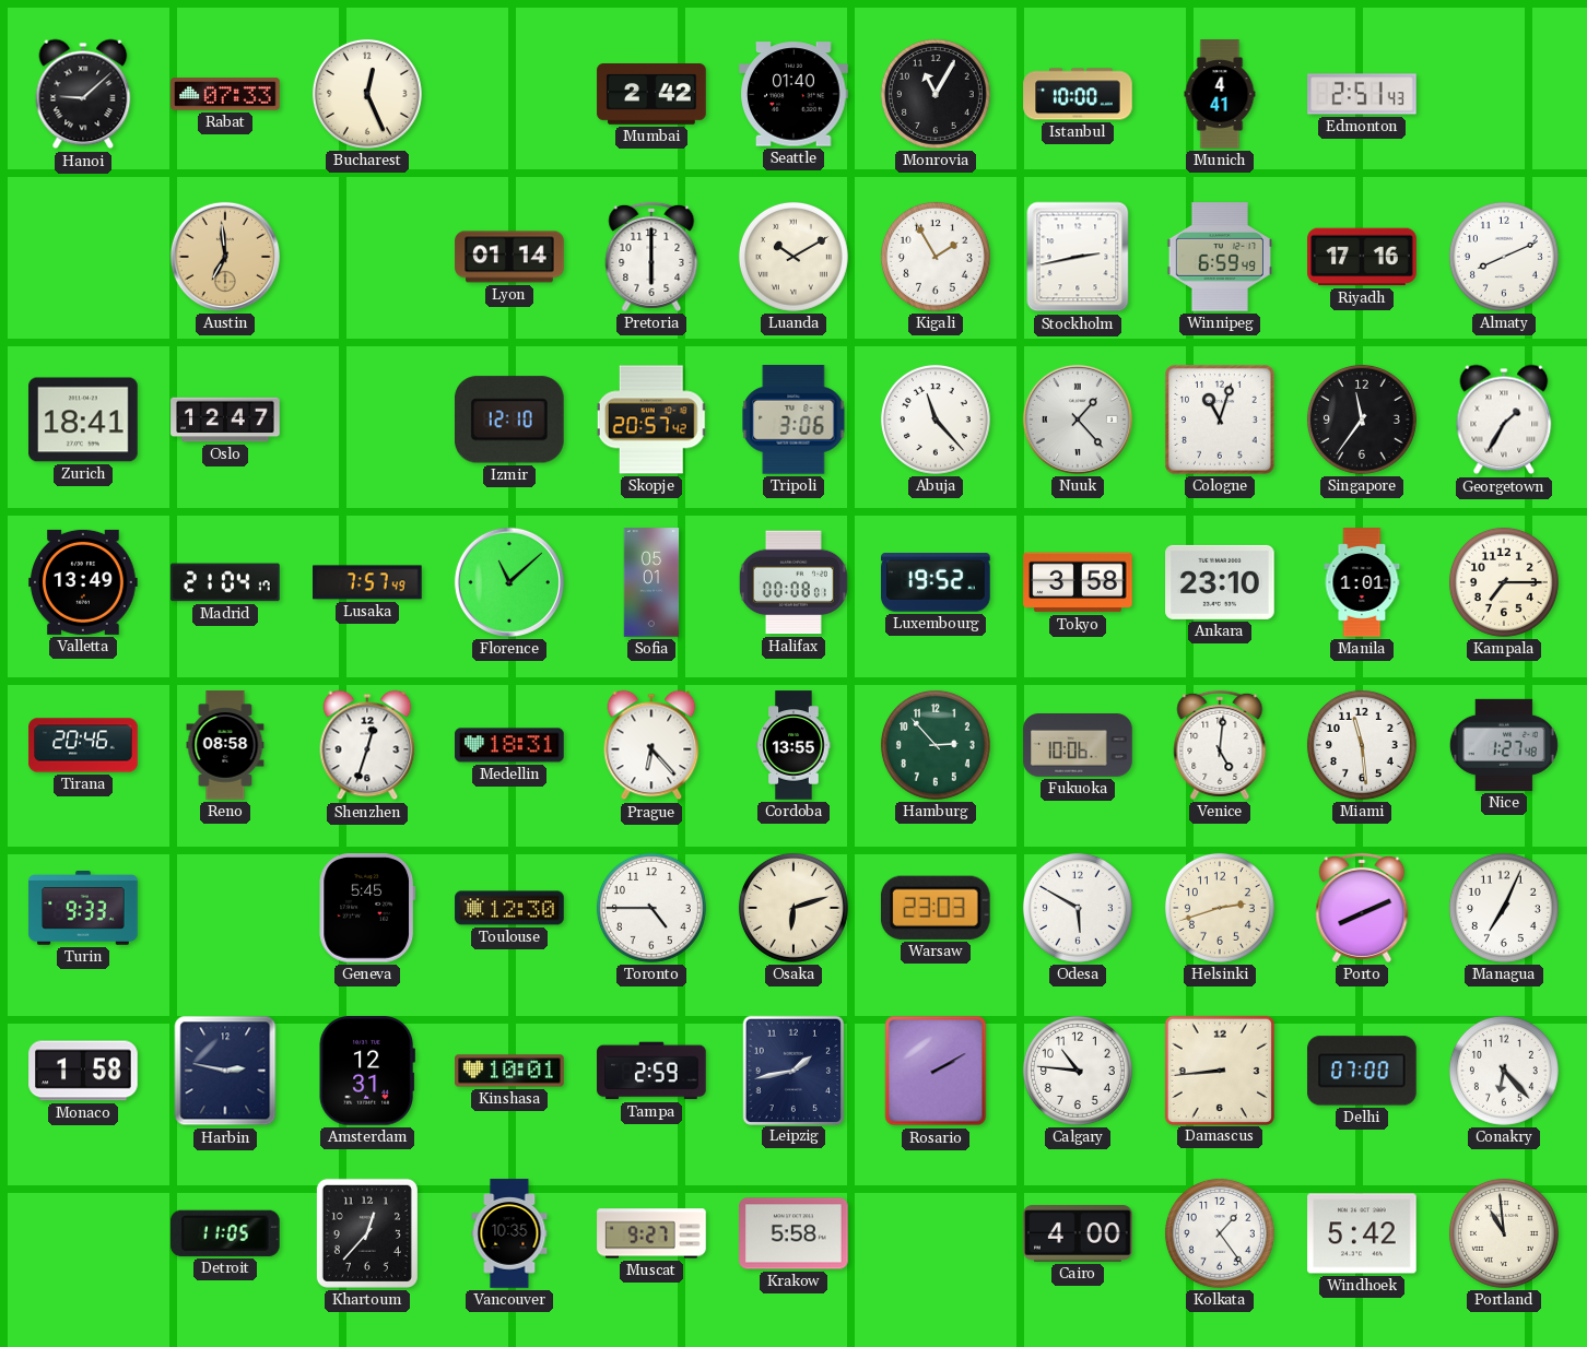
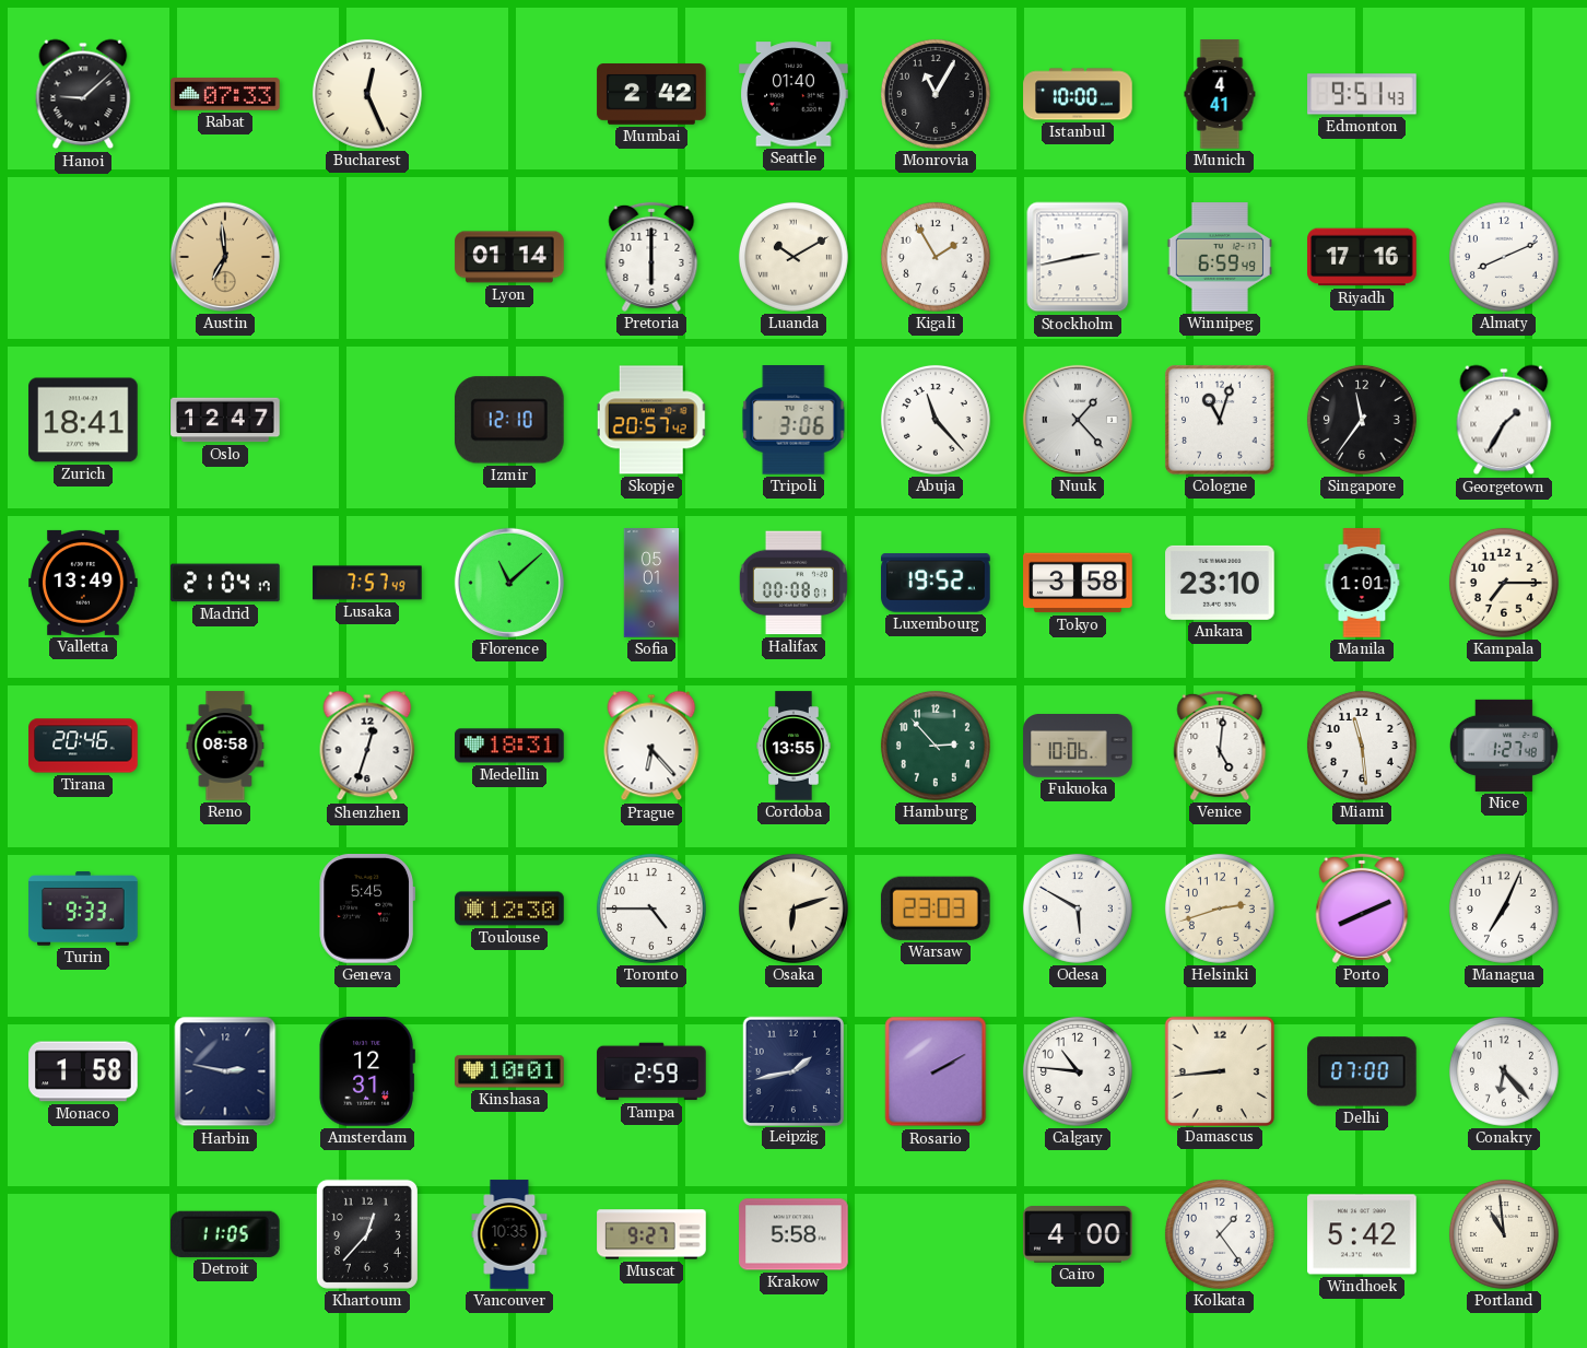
Edmonton: 2:51 -> 9:51 (1362, 94)
